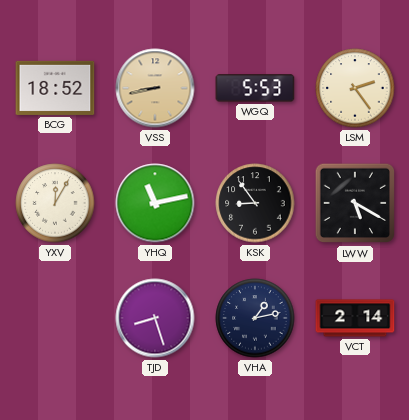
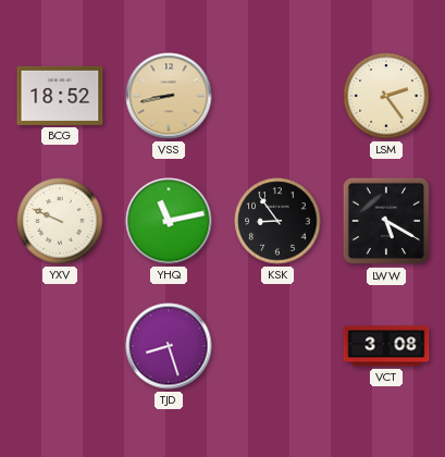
WGQ: 5:53 -> none (255, 88)
YXV: 12:05 -> 9:49 (60, 221)
VHA: 1:13 -> none (255, 318)
VCT: 2:14 -> 3:08 (386, 346)
